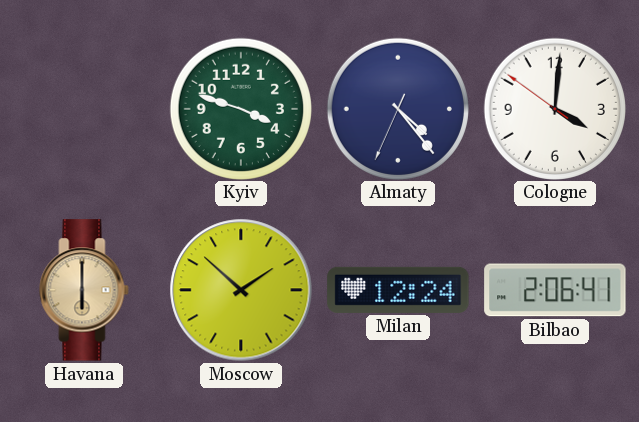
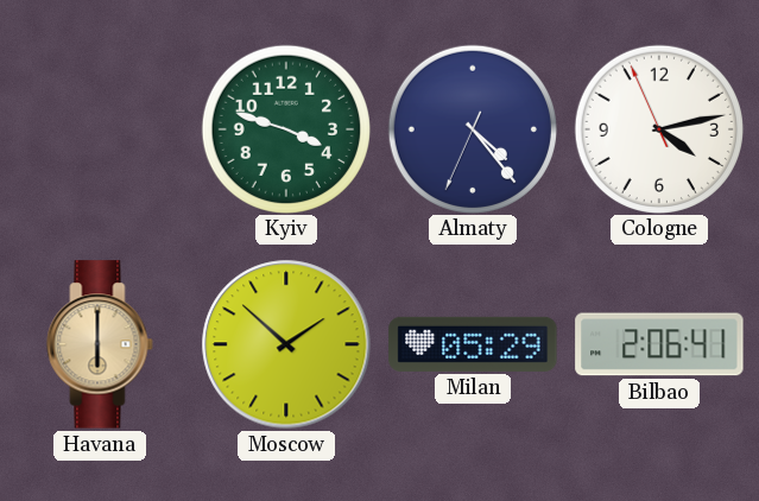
Cologne: 4:00 -> 4:12 (658, 128)
Milan: 12:24 -> 05:29 (473, 344)
